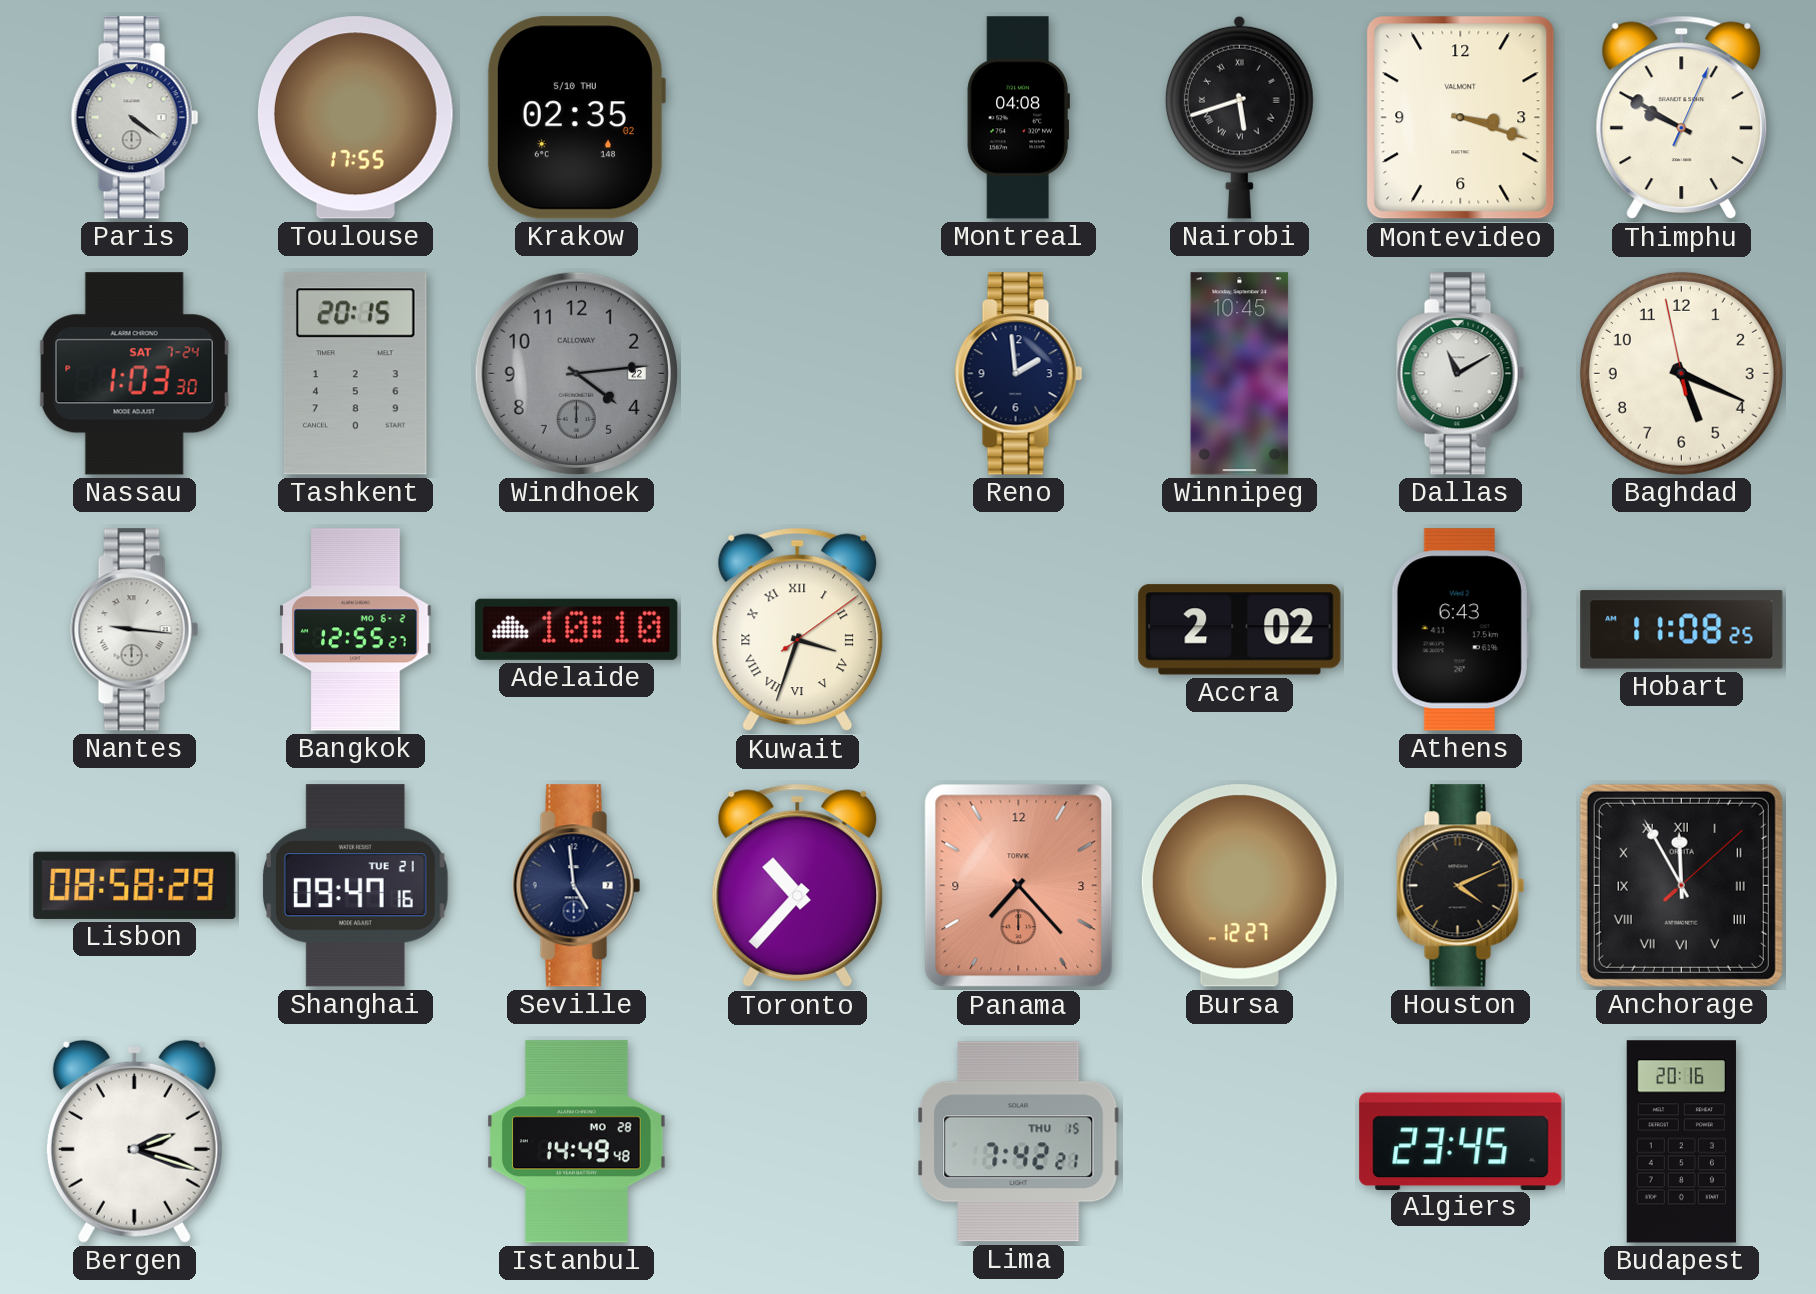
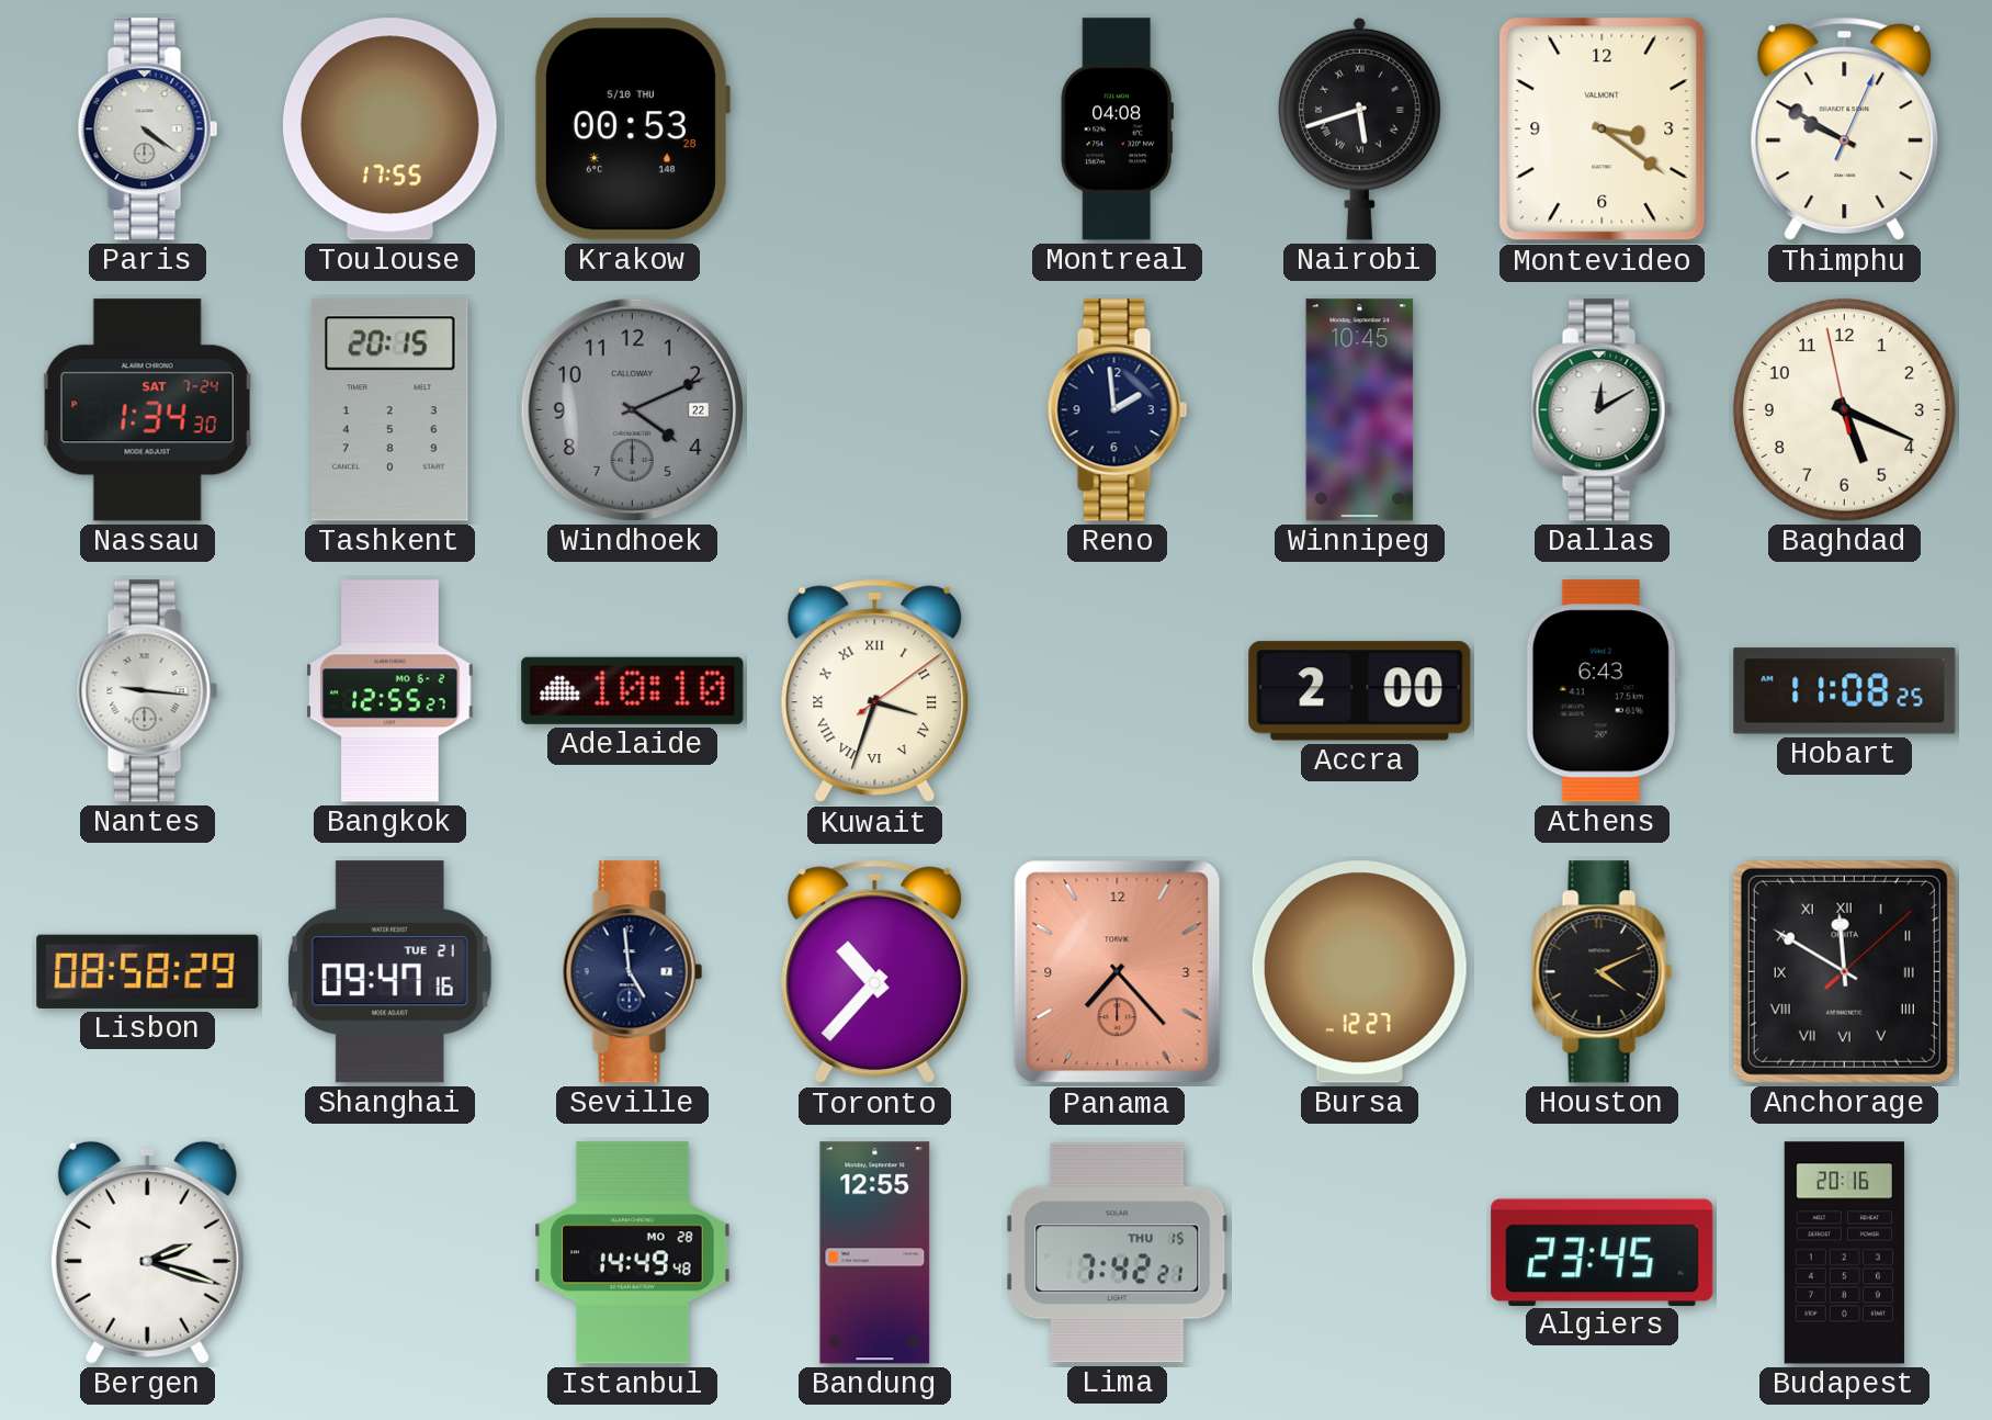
Krakow: 02:35 -> 00:53 (632, 129)
Montevideo: 3:18 -> 3:21 (1603, 129)
Nassau: 1:03 -> 1:34 (147, 410)
Windhoek: 4:14 -> 4:11 (632, 409)
Dallas: 11:10 -> 12:10 (1603, 410)
Accra: 2:02 -> 2:00 (1360, 691)
Anchorage: 11:55 -> 11:50 (1844, 971)
Bandung: none -> 12:55 (875, 1253)
